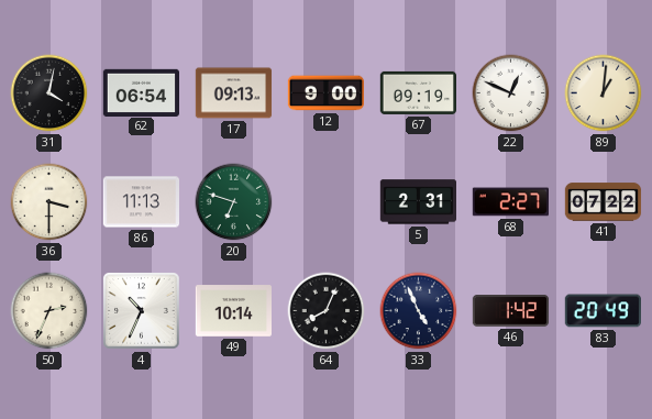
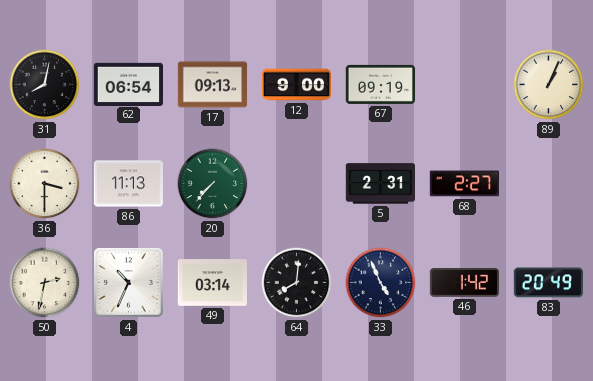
31: 4:02 -> 8:02 (45, 85)
22: 12:49 -> none (511, 93)
89: 1:01 -> 1:04 (549, 85)
20: 6:48 -> 7:37 (213, 184)
41: 07:22 -> none (604, 202)
50: 2:34 -> 2:32 (45, 283)
49: 10:14 -> 03:14 (213, 283)
64: 8:04 -> 8:01 (297, 283)
